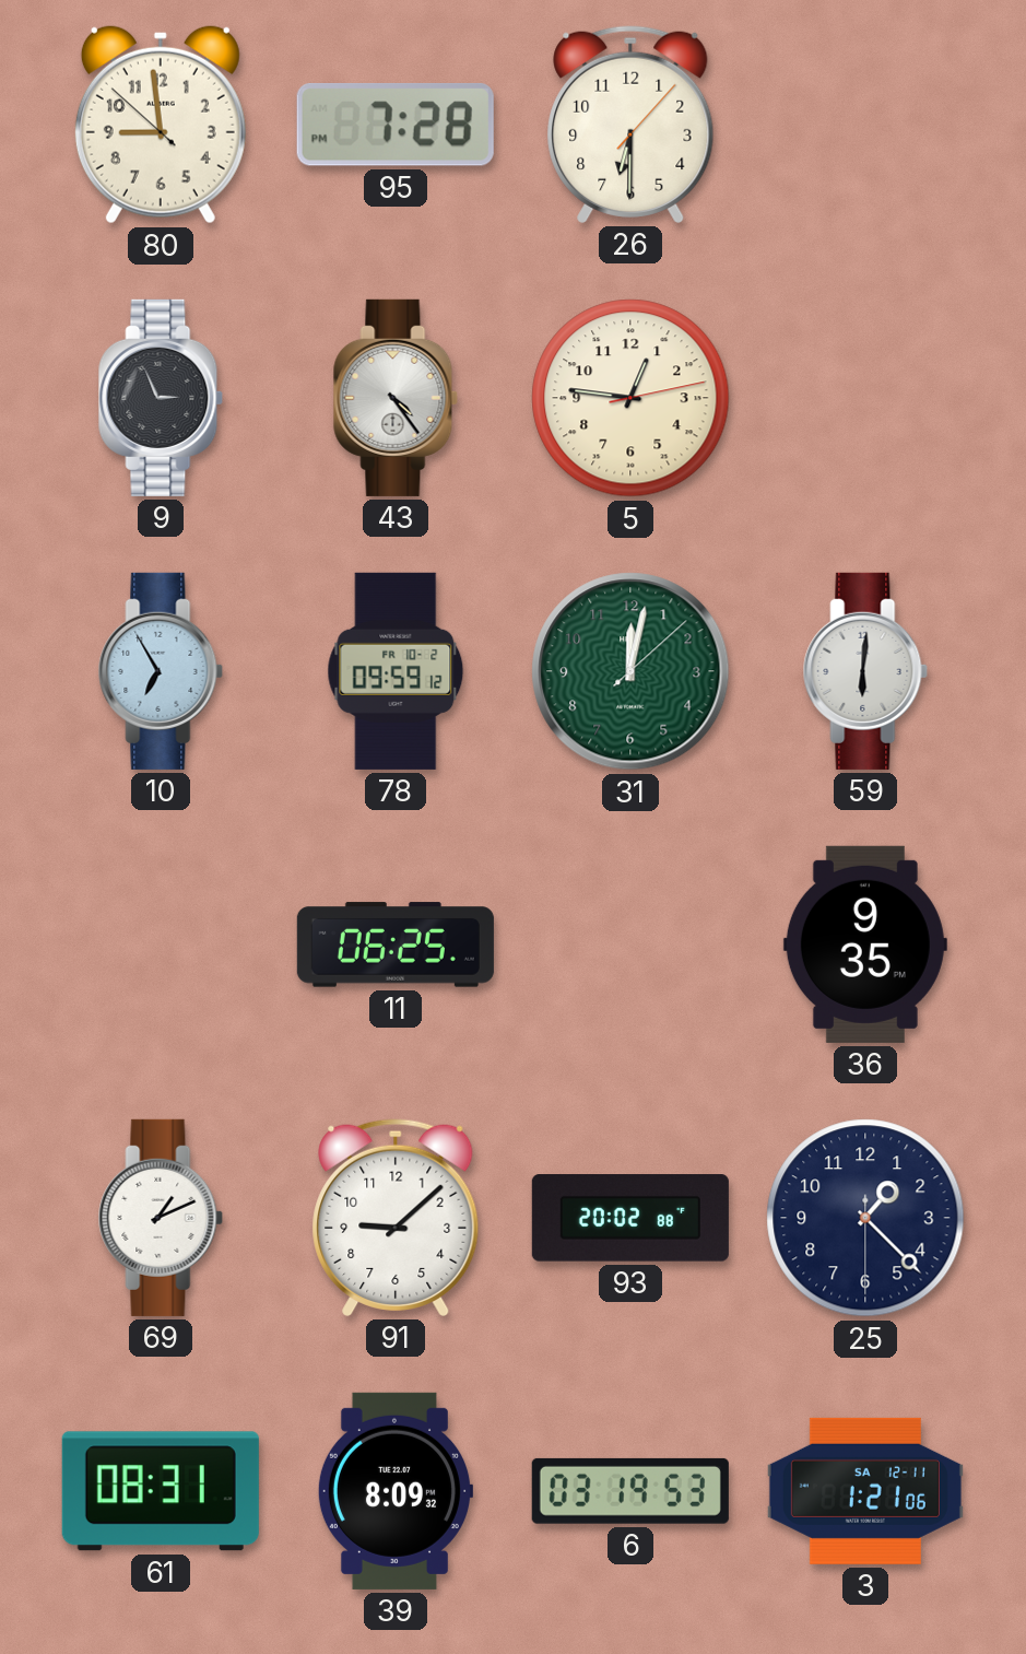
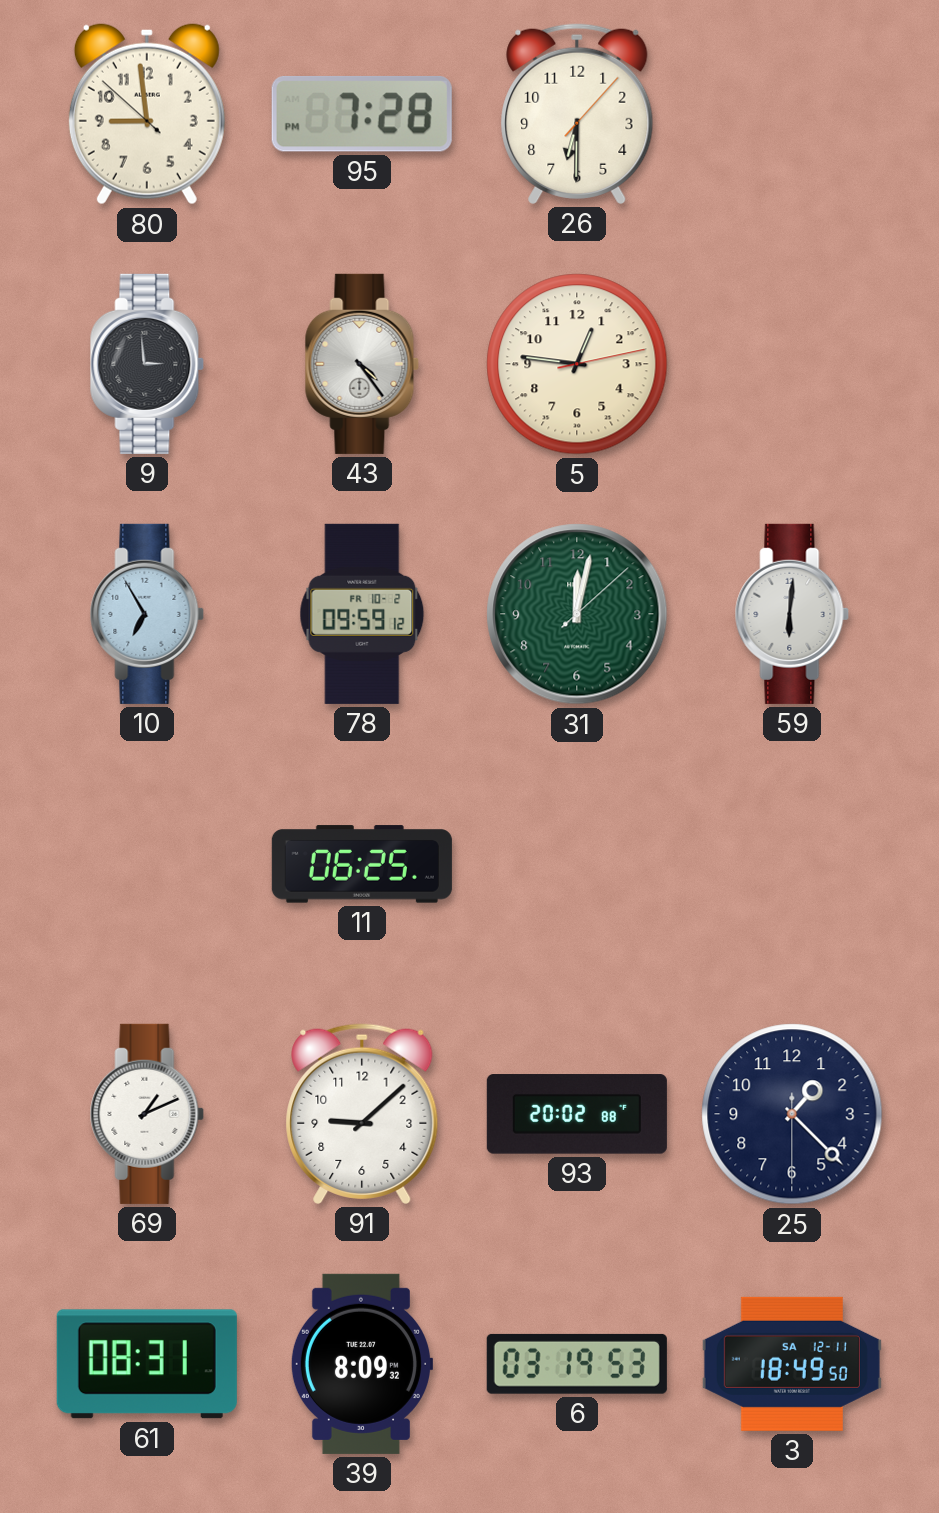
9: 2:56 -> 2:59 (147, 364)
36: 9:35 -> none (865, 945)
3: 1:21 -> 18:49 (792, 1364)
